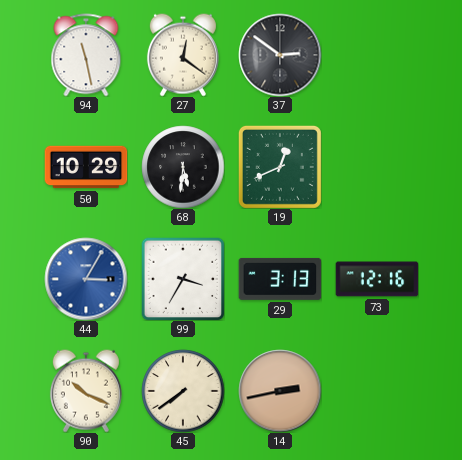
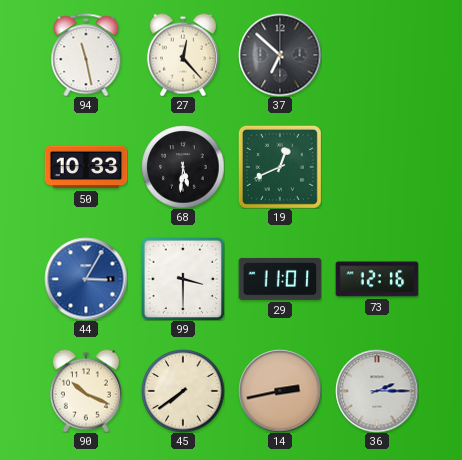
27: 12:21 -> 12:23 (183, 55)
37: 2:51 -> 6:52 (280, 55)
50: 10:29 -> 10:33 (86, 167)
99: 3:35 -> 3:30 (183, 279)
29: 3:13 -> 11:01 (280, 279)
36: none -> 2:15 (377, 391)
